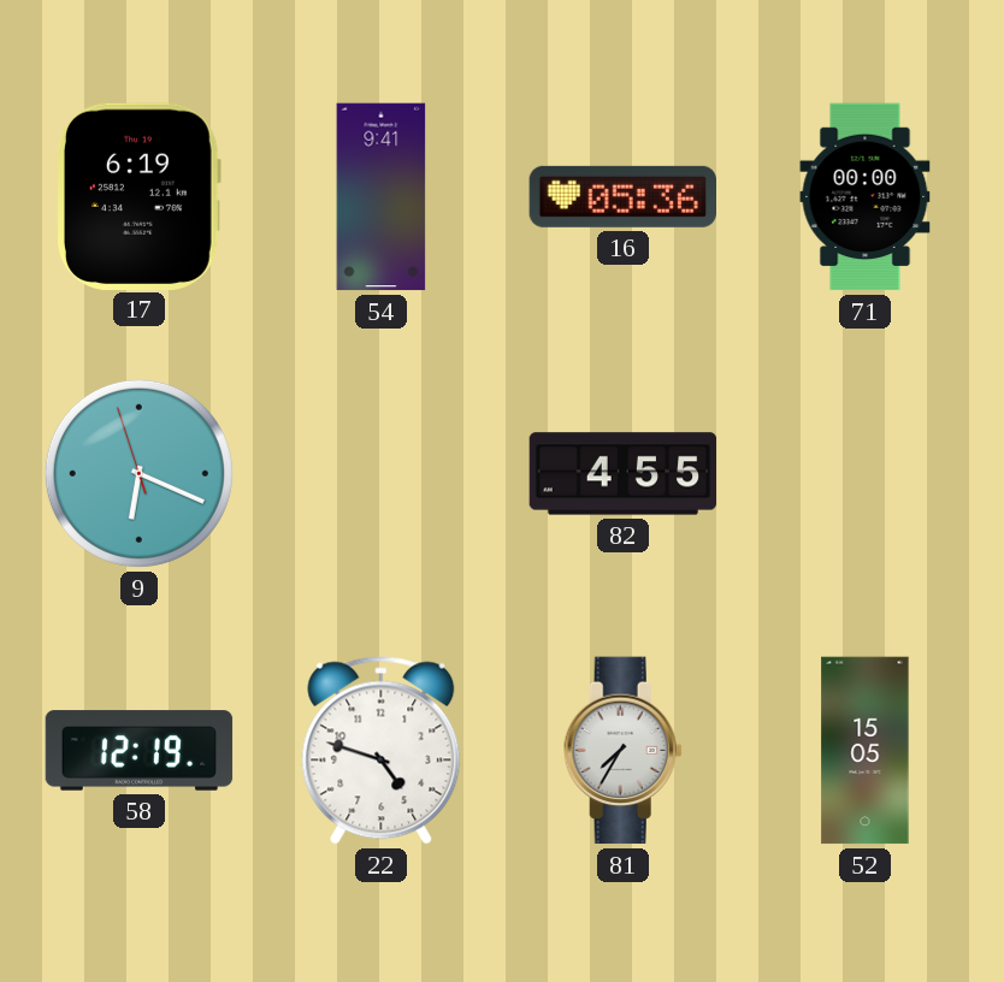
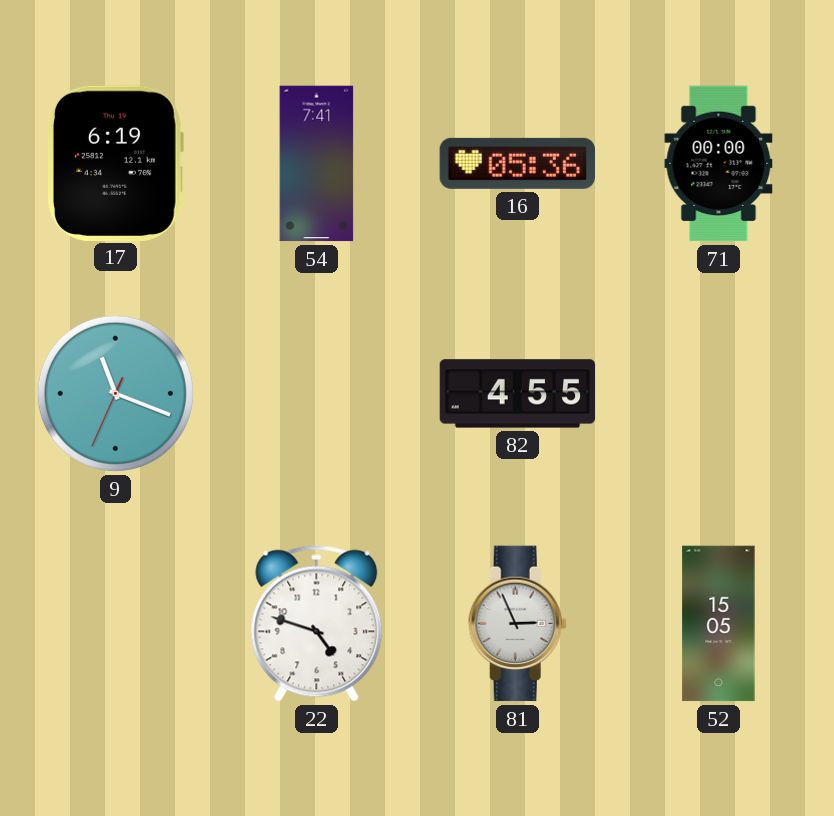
54: 9:41 -> 7:41 (317, 164)
9: 6:18 -> 11:18 (115, 393)
58: 12:19 -> none (140, 751)
81: 7:35 -> 2:56 (517, 624)
